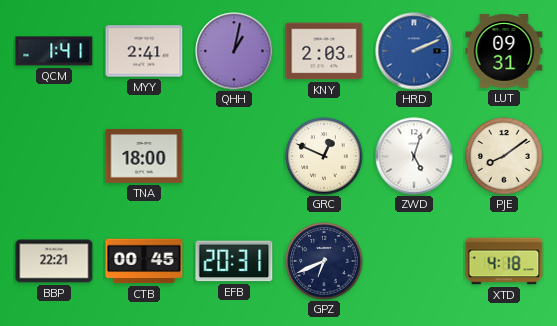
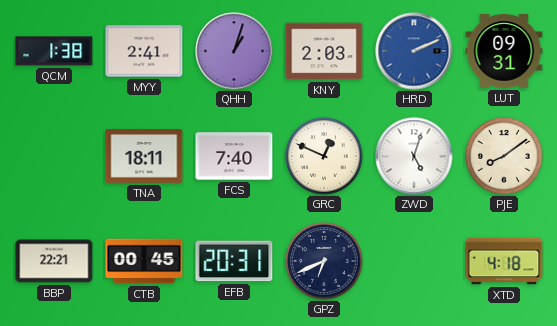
QCM: 1:41 -> 1:38 (54, 51)
QHH: 1:02 -> 1:03 (234, 51)
TNA: 18:00 -> 18:11 (144, 156)
FCS: none -> 7:40 (234, 156)
